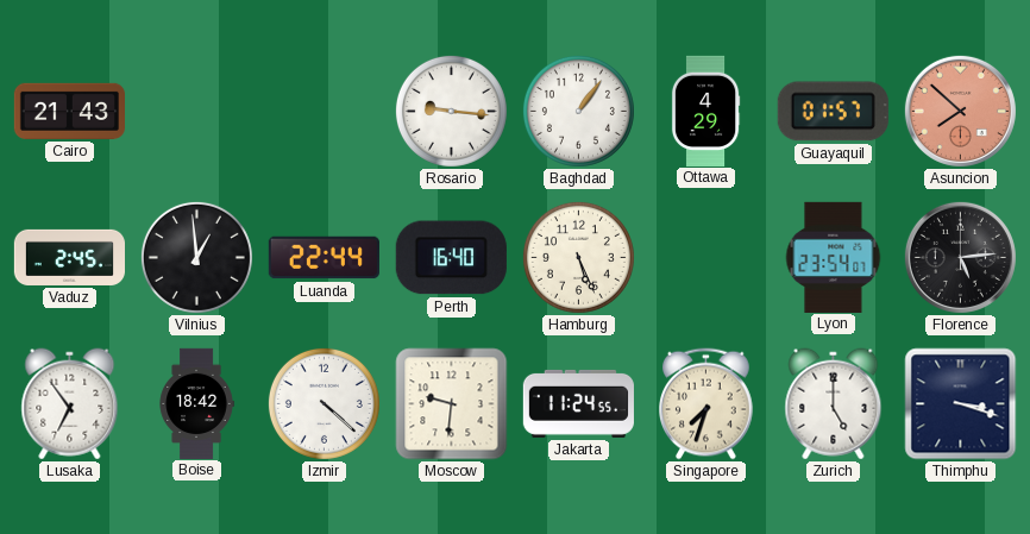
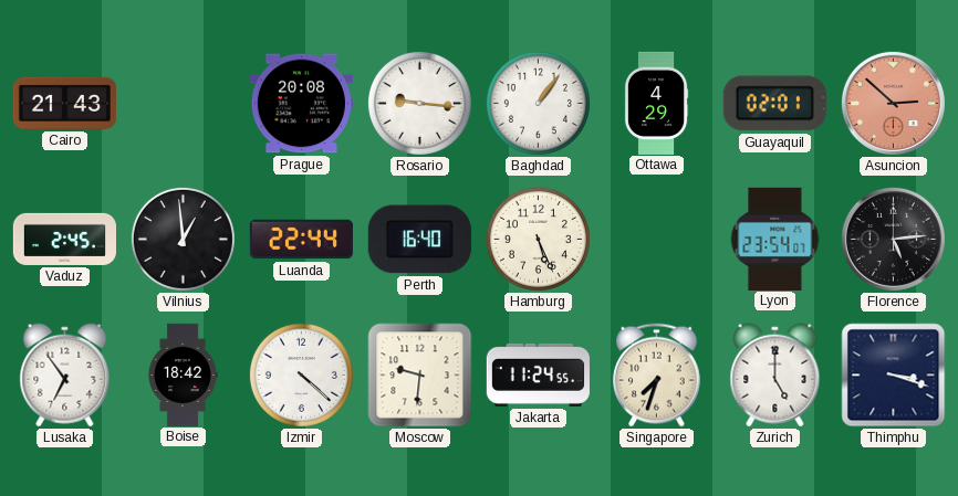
Prague: none -> 20:08 (301, 104)
Guayaquil: 01:57 -> 02:01 (774, 104)
Asuncion: 7:52 -> 2:52 (893, 103)
